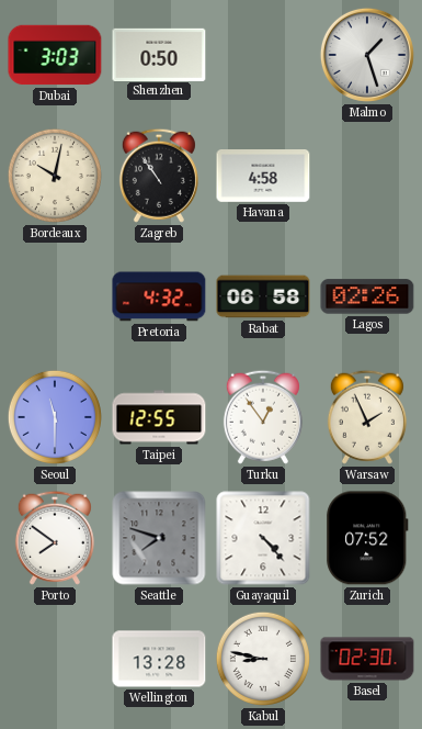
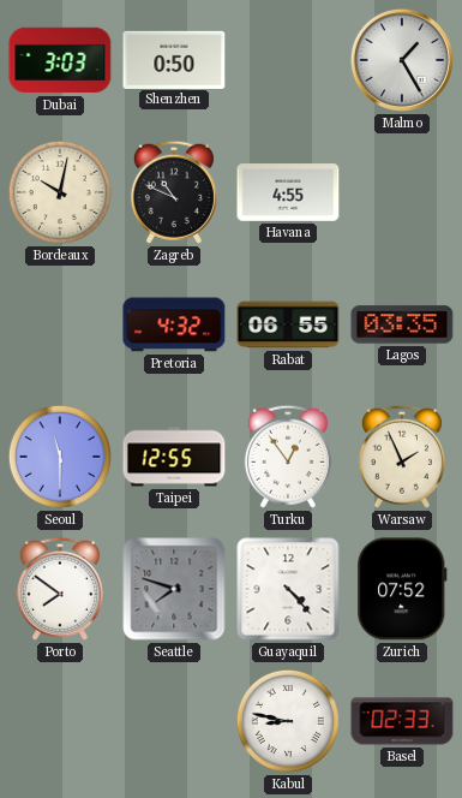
Malmo: 1:27 -> 1:25 (402, 60)
Zagreb: 10:54 -> 10:49 (174, 192)
Havana: 4:58 -> 4:55 (288, 193)
Rabat: 06:58 -> 06:55 (288, 324)
Lagos: 02:26 -> 03:35 (402, 324)
Wellington: 13:28 -> none (159, 659)
Basel: 02:30 -> 02:33 (402, 721)
